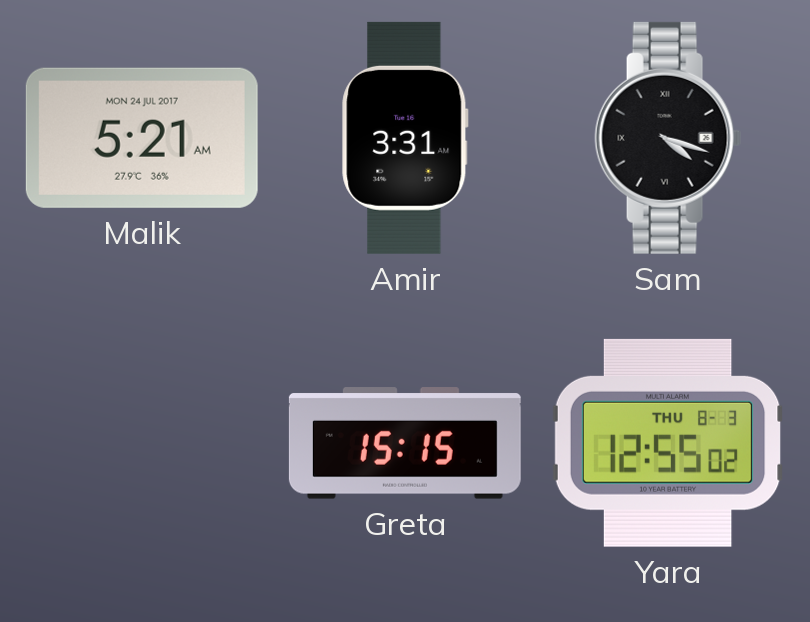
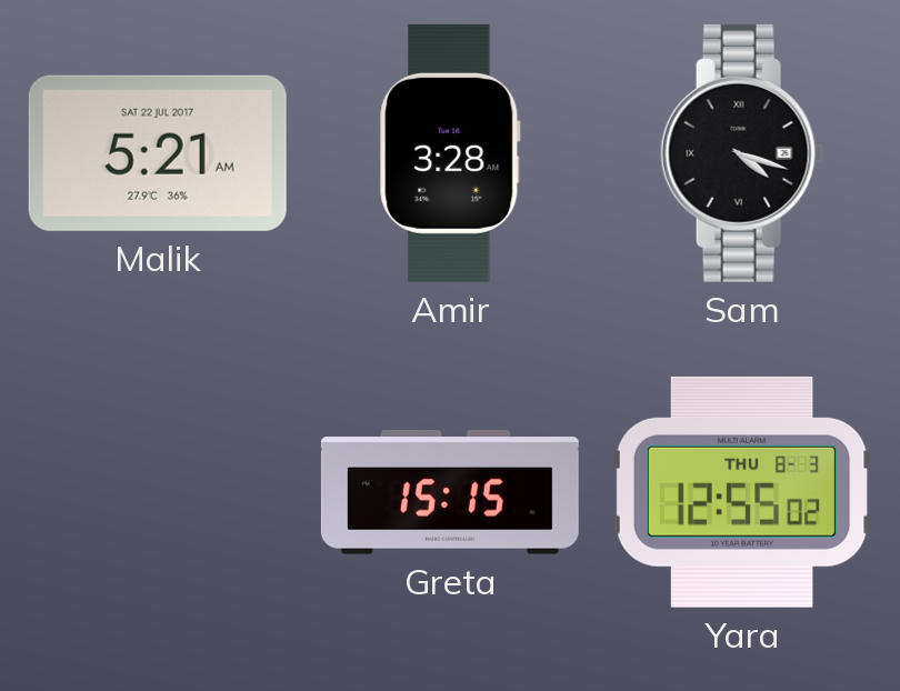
Malik date: MON 24 JUL 2017 -> SAT 22 JUL 2017 (158, 153)
Amir: 3:31 -> 3:28 (450, 153)
